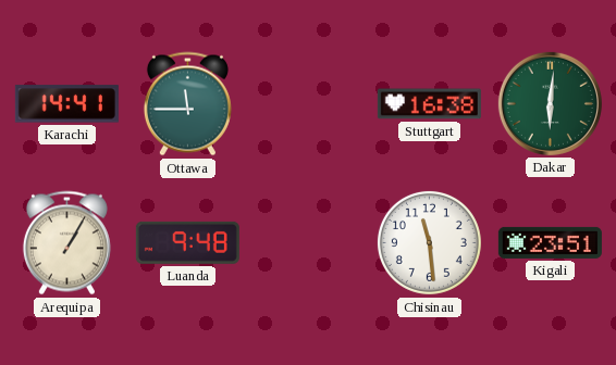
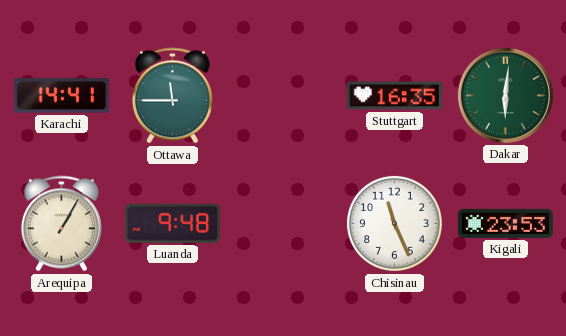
Stuttgart: 16:38 -> 16:35 (394, 96)
Chisinau: 11:29 -> 11:26 (394, 223)
Kigali: 23:51 -> 23:53 (505, 223)
